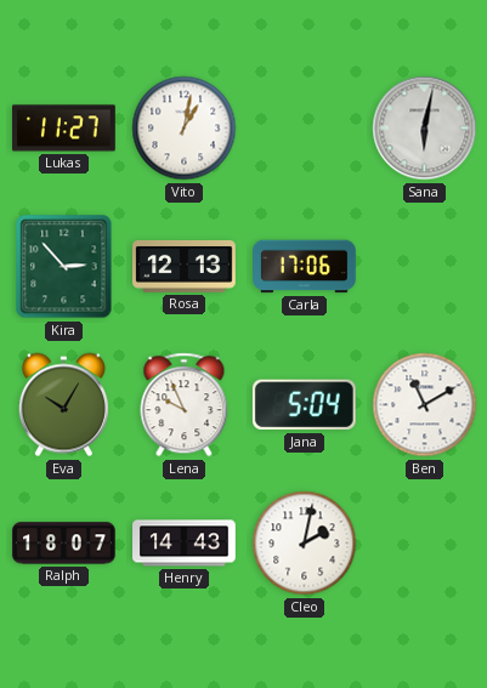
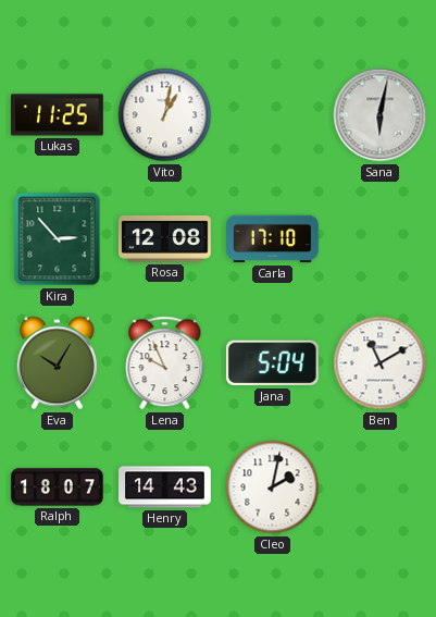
Lukas: 11:27 -> 11:25 (58, 115)
Rosa: 12:13 -> 12:08 (165, 238)
Carla: 17:06 -> 17:10 (273, 239)
